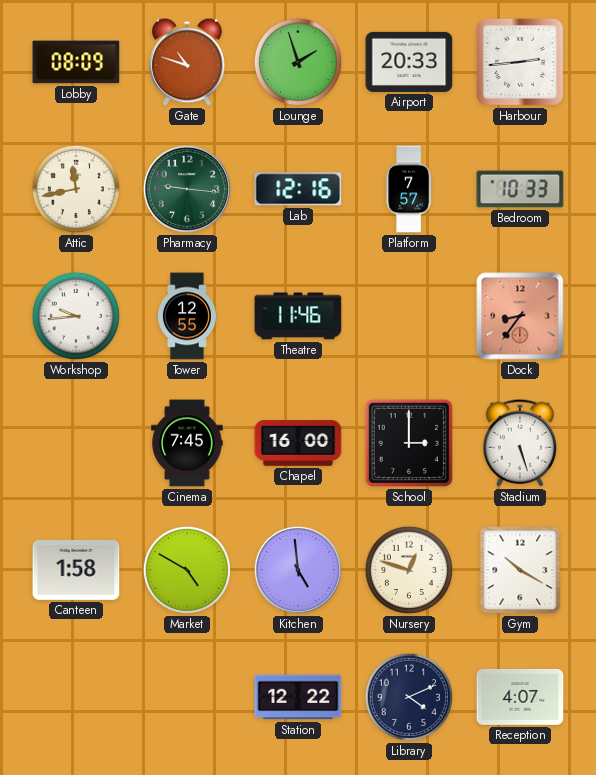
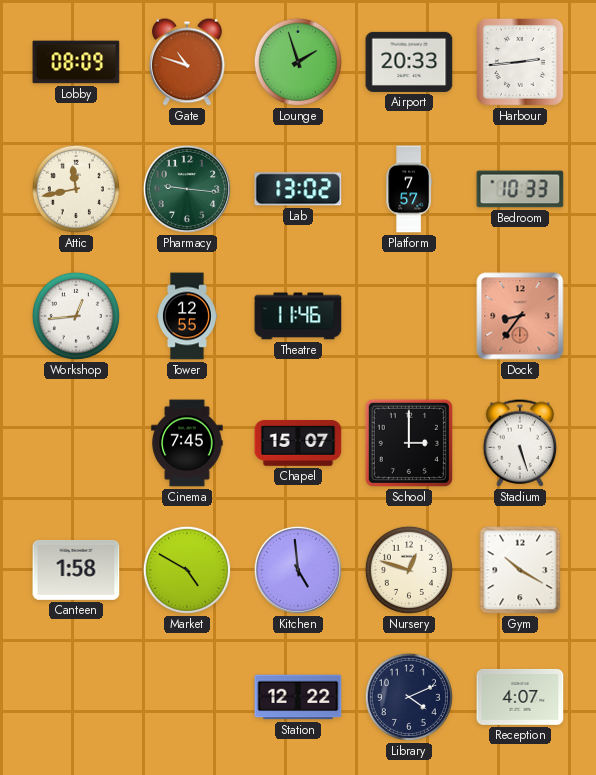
Lab: 12:16 -> 13:02 (298, 189)
Workshop: 9:44 -> 12:44 (76, 316)
Chapel: 16:00 -> 15:07 (298, 443)
